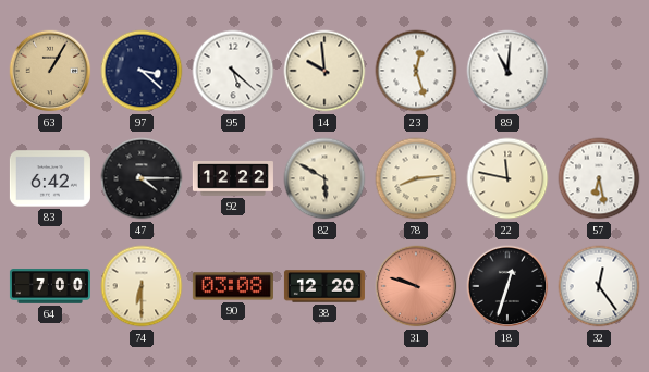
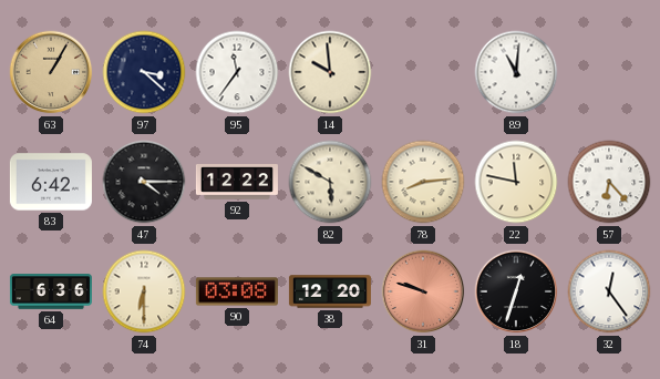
95: 5:22 -> 11:36 (237, 72)
23: 12:27 -> none (416, 71)
57: 6:28 -> 6:23 (609, 182)
64: 7:00 -> 6:36 (51, 291)
